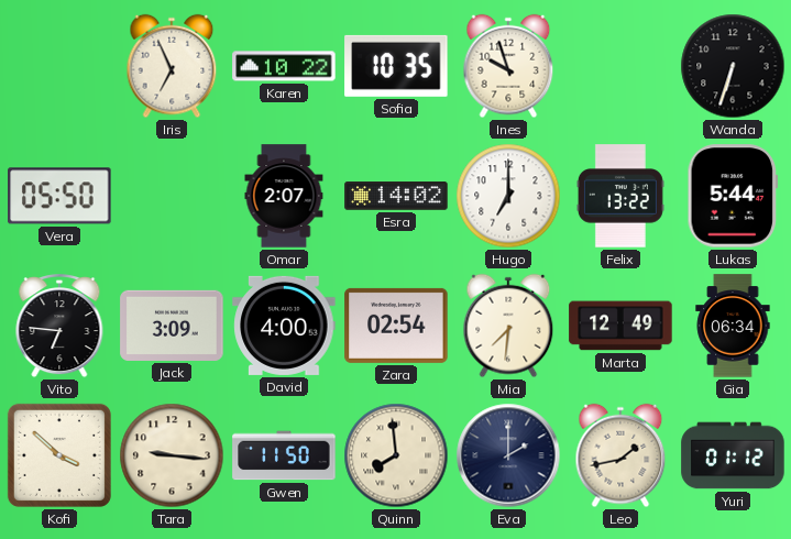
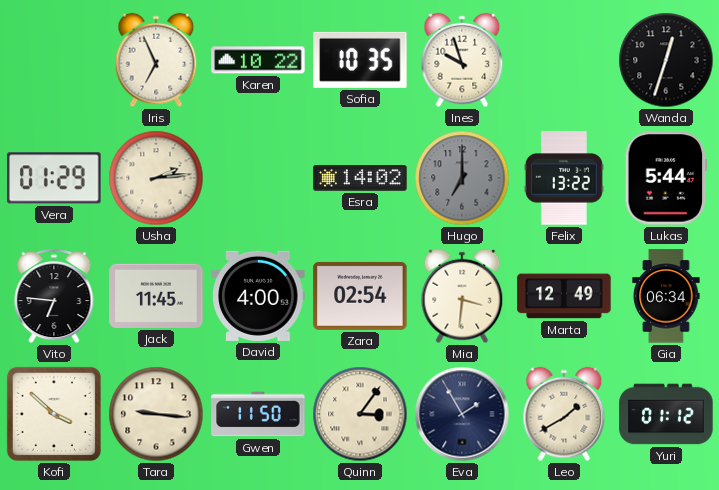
Wanda: 6:33 -> 12:33 (666, 60)
Vera: 05:50 -> 01:29 (54, 178)
Usha: none -> 2:14 (156, 178)
Omar: 2:07 -> none (284, 196)
Hugo dial: white -> grey (462, 178)
Jack: 3:09 -> 11:45 (156, 296)
Mia: 7:31 -> 3:31 (462, 296)
Quinn: 7:59 -> 3:06 (360, 414)
Eva: 2:00 -> 1:55 (462, 414)
Leo: 1:43 -> 1:40 (564, 414)
